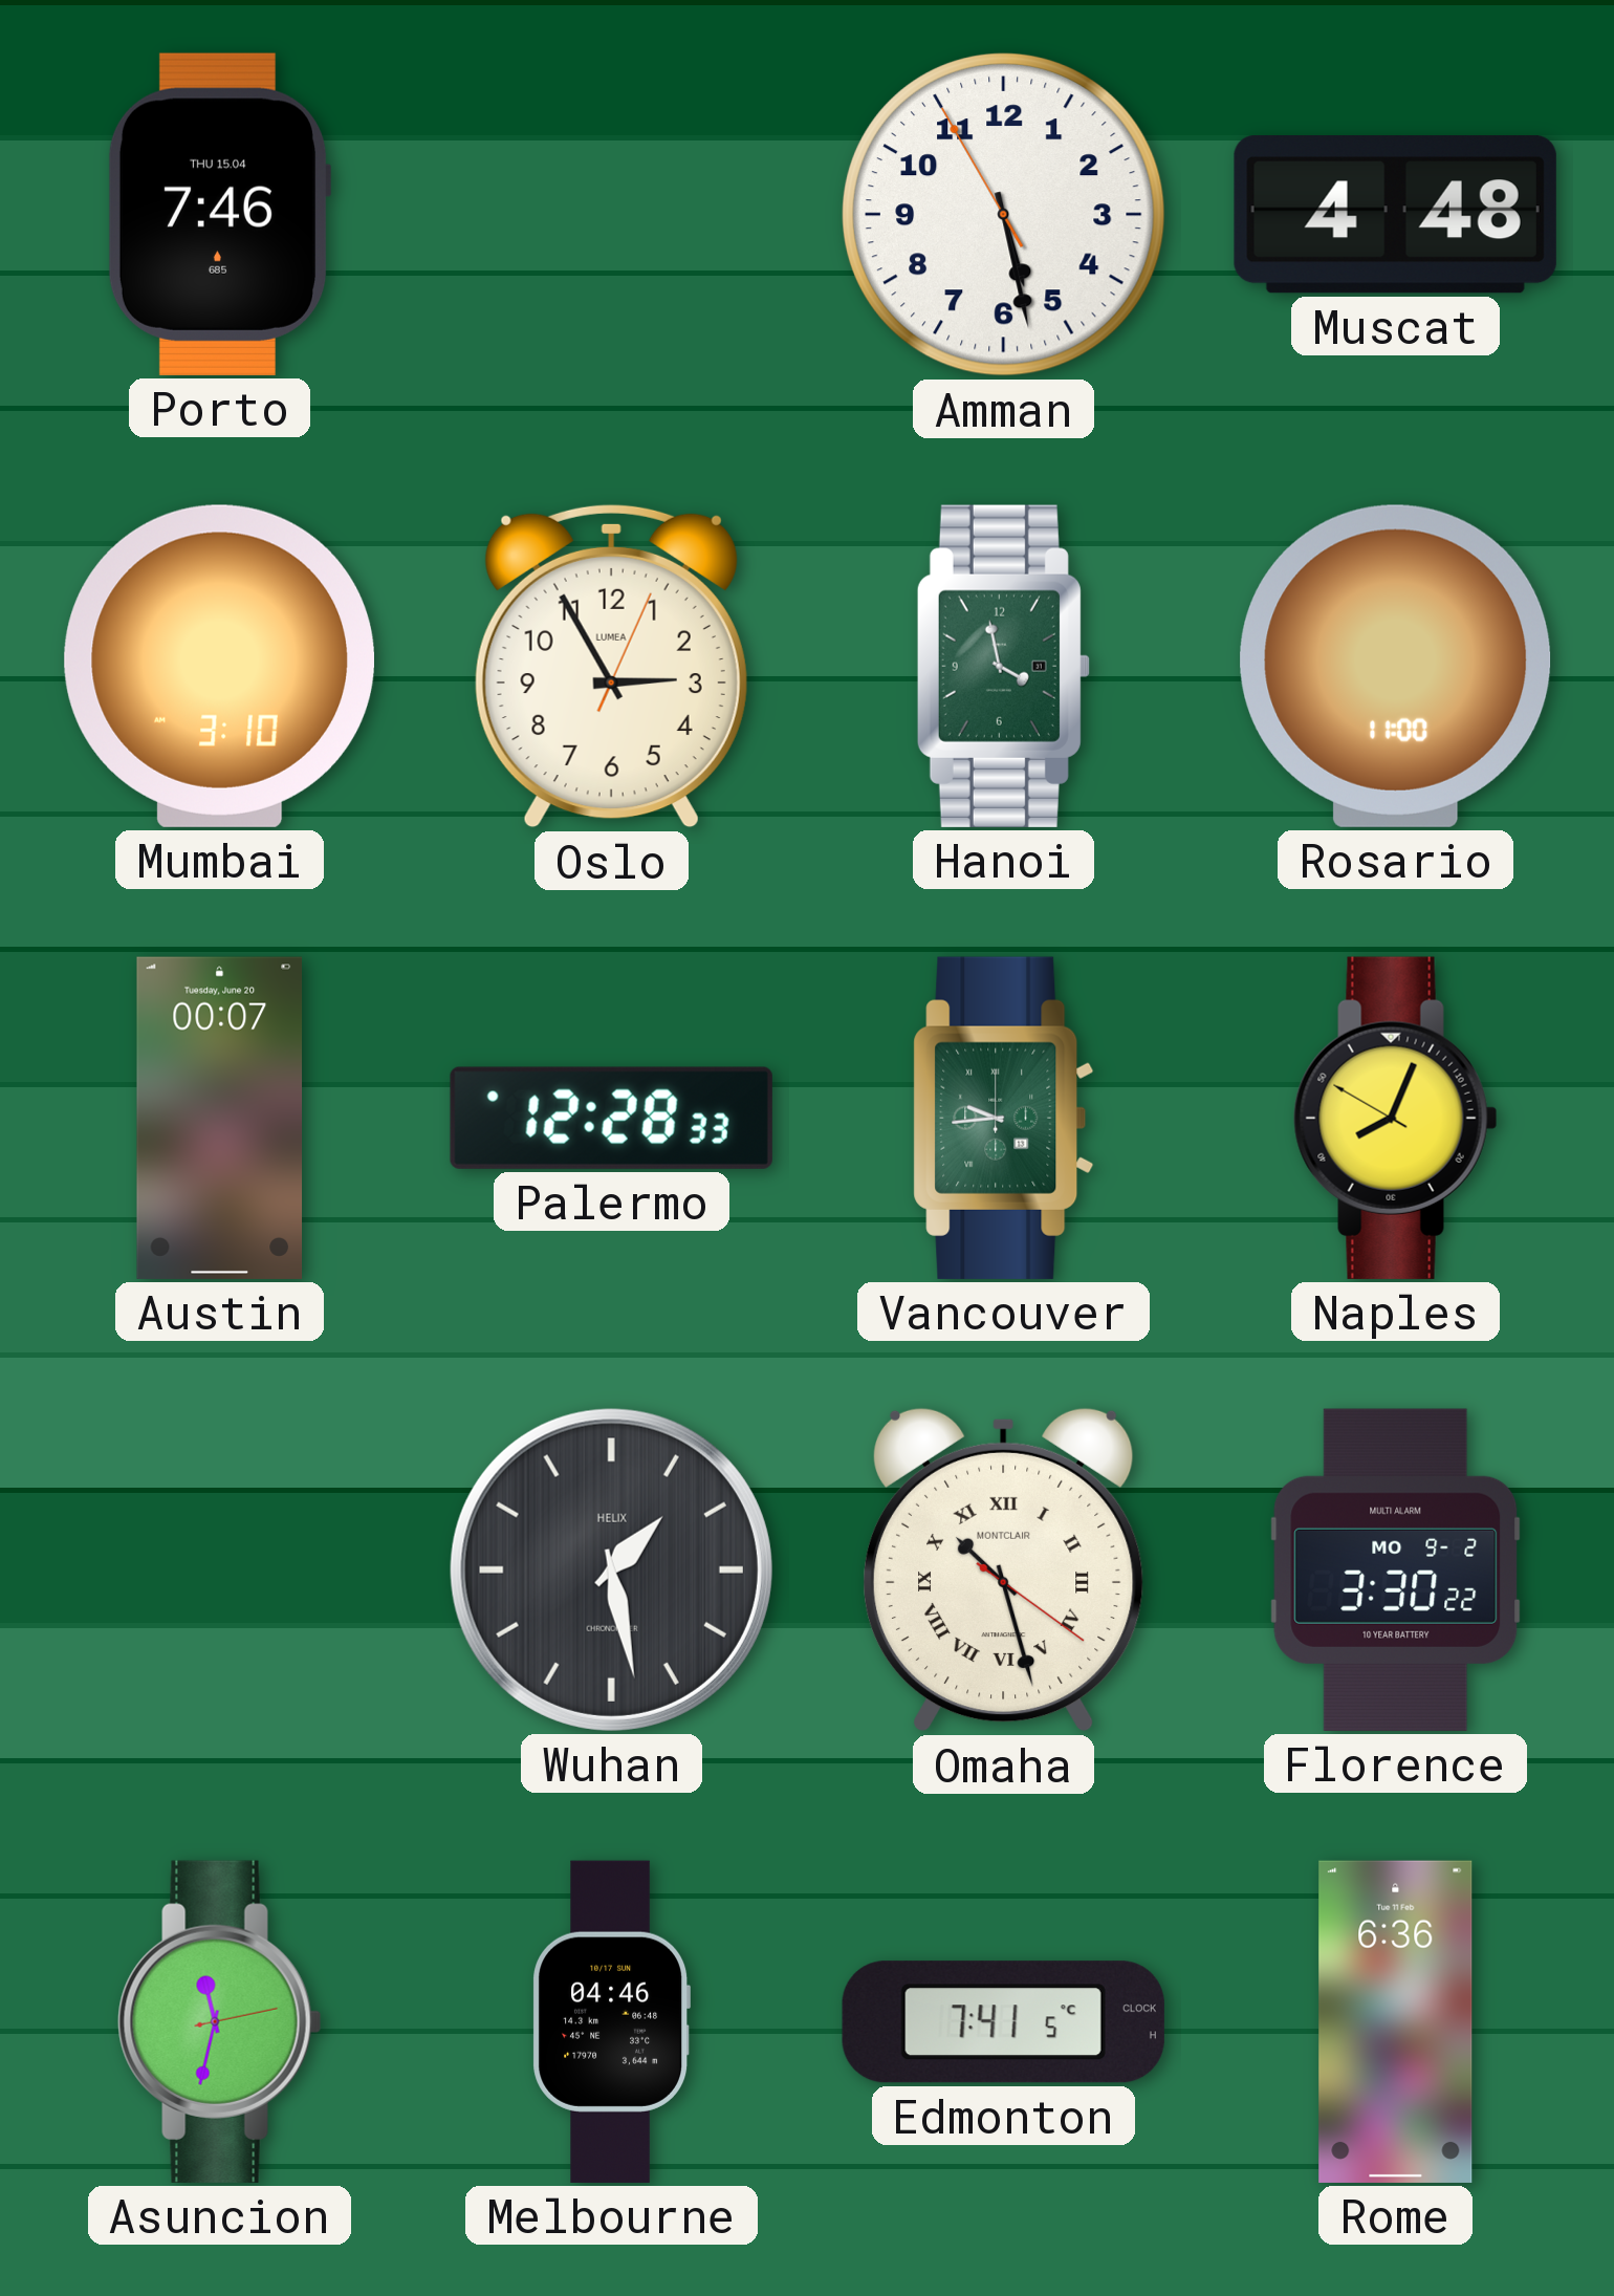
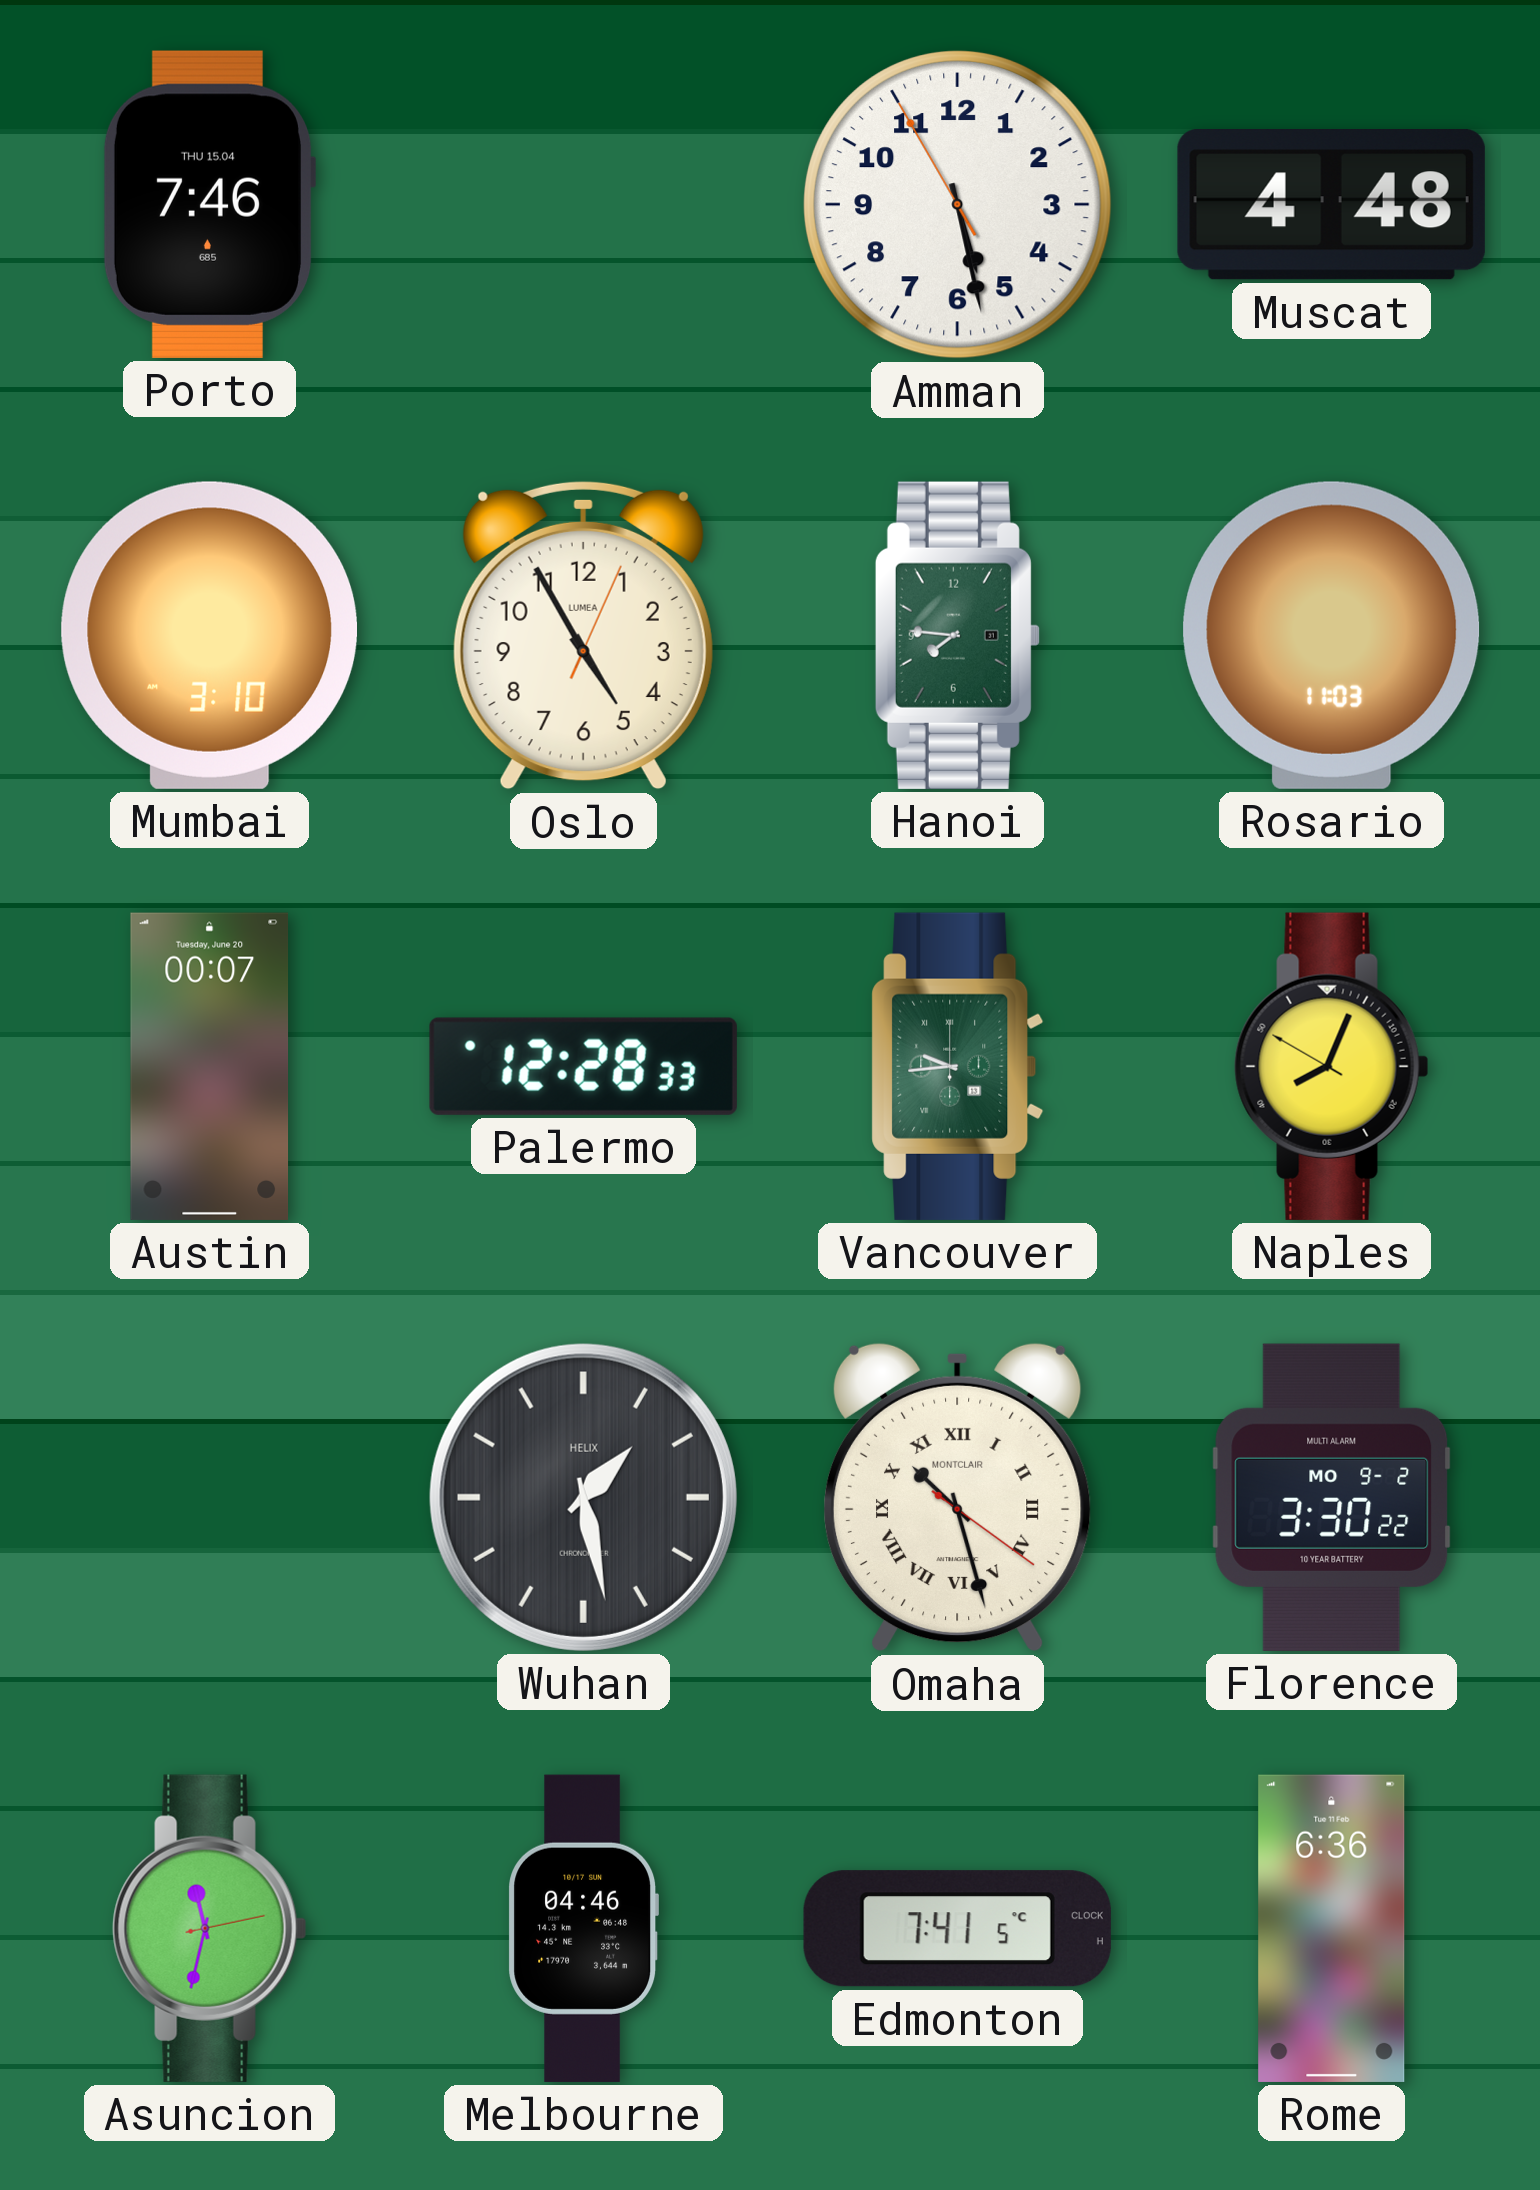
Oslo: 2:55 -> 4:55 (583, 635)
Hanoi: 3:58 -> 7:46 (957, 635)
Rosario: 11:00 -> 11:03 (1332, 635)
